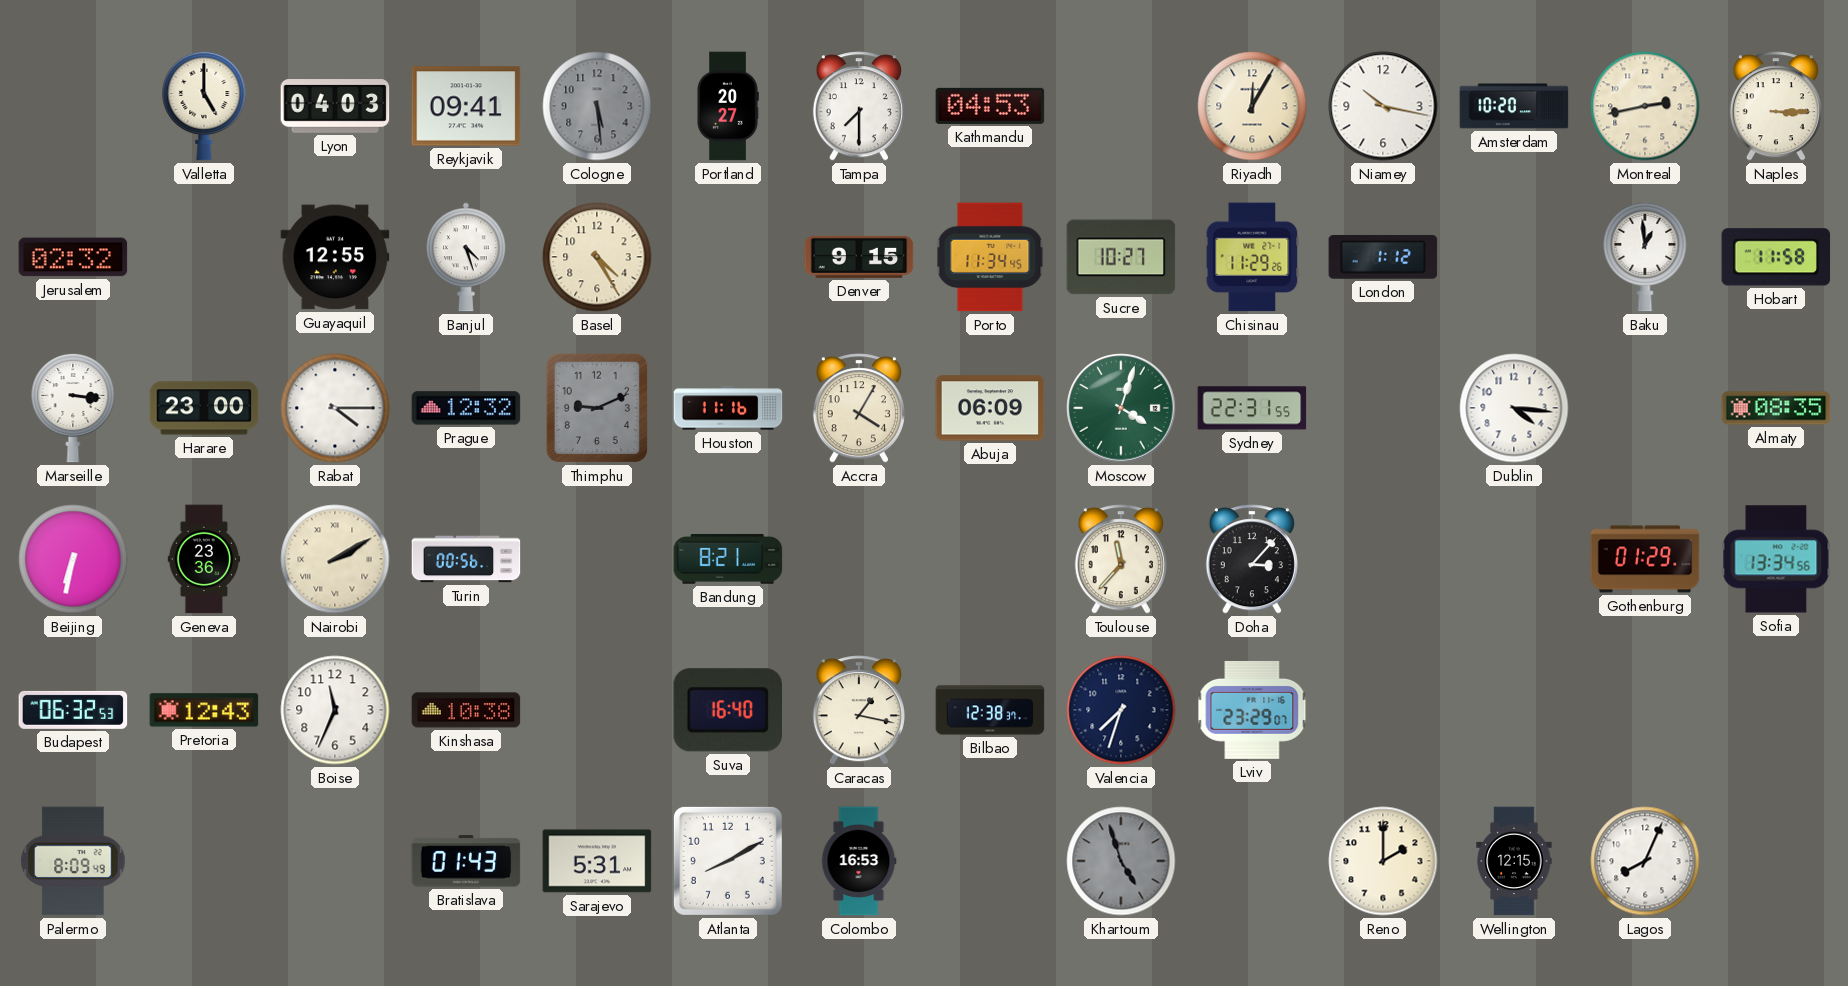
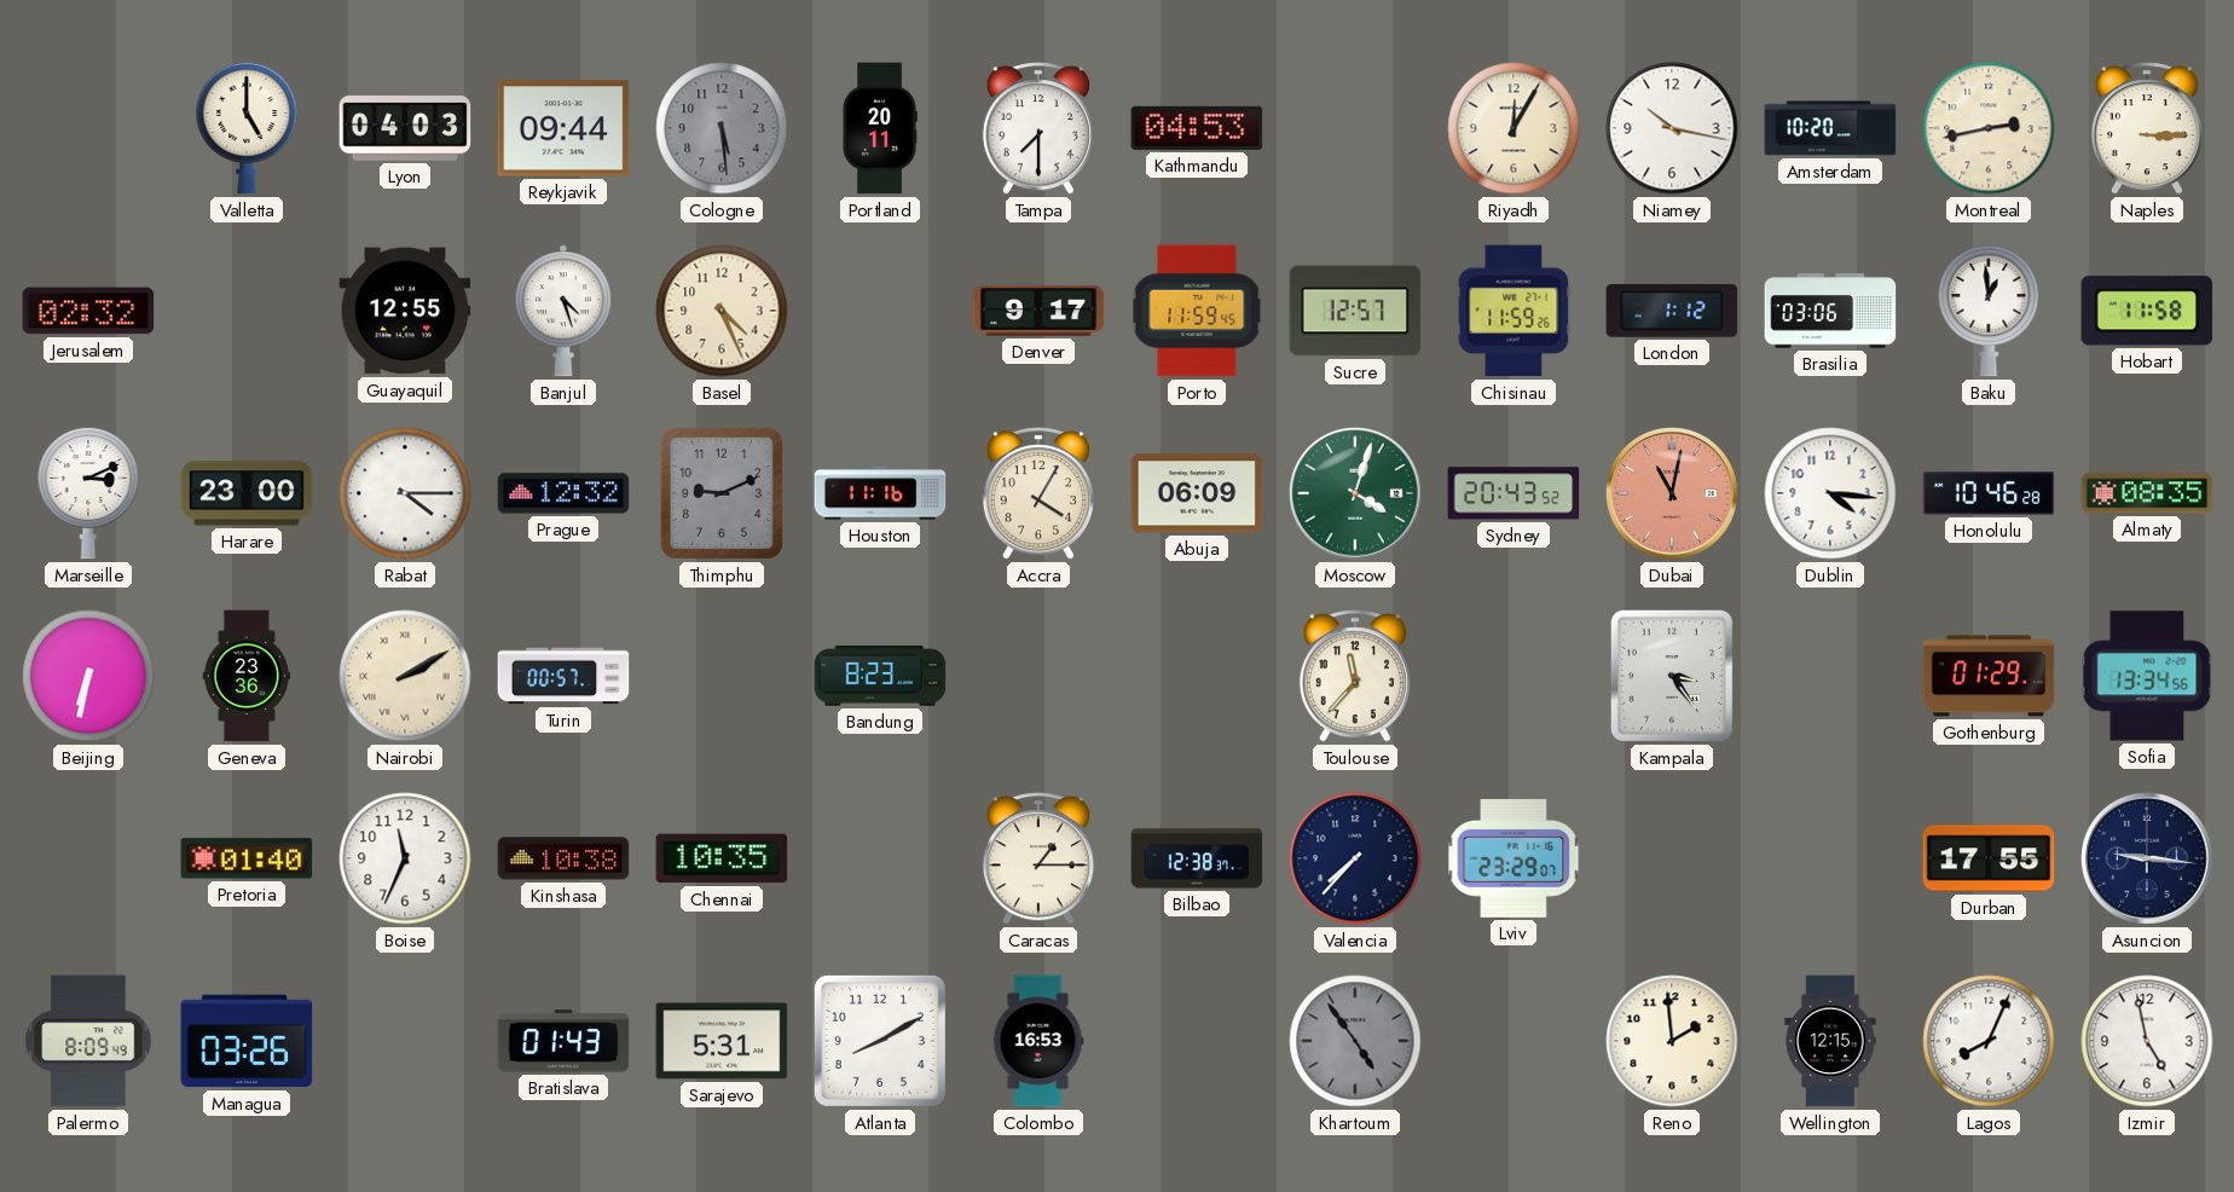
Reykjavik: 09:41 -> 09:44 (563, 128)
Portland: 20:27 -> 20:11 (880, 128)
Basel: 4:25 -> 4:26 (722, 311)
Denver: 9:15 -> 9:17 (1038, 311)
Porto: 11:34 -> 11:59 (1197, 311)
Sucre: 10:27 -> 12:57 (1355, 311)
Chisinau: 11:29 -> 11:59 (1514, 311)
Brasilia: none -> 03:06 (1830, 311)
Marseille: 3:16 -> 3:11 (88, 493)
Sydney: 22:31 -> 20:43 (1514, 493)
Dubai: none -> 11:02 (1672, 493)
Honolulu: none -> 10:46 (1989, 494)
Turin: 00:56 -> 00:57 (563, 676)
Bandung: 8:21 -> 8:23 (880, 676)
Doha: 3:07 -> none (1252, 559)
Kampala: none -> 3:24 (1672, 676)
Budapest: 06:32 -> none (73, 710)
Pretoria: 12:43 -> 01:40 (247, 858)
Chennai: none -> 10:35 (722, 858)
Suva: 16:40 -> none (728, 710)
Caracas: 1:17 -> 1:15 (1038, 858)
Valencia: 7:33 -> 7:37 (1355, 858)
Durban: none -> 17:55 (1989, 858)
Asuncion: none -> 9:16 (2147, 858)
Managua: none -> 03:26 (247, 1041)
Khartoum: 4:57 -> 4:54 (1355, 1041)
Reno: 2:00 -> 1:59 (1672, 1041)
Izmir: none -> 4:58 (2147, 1041)
